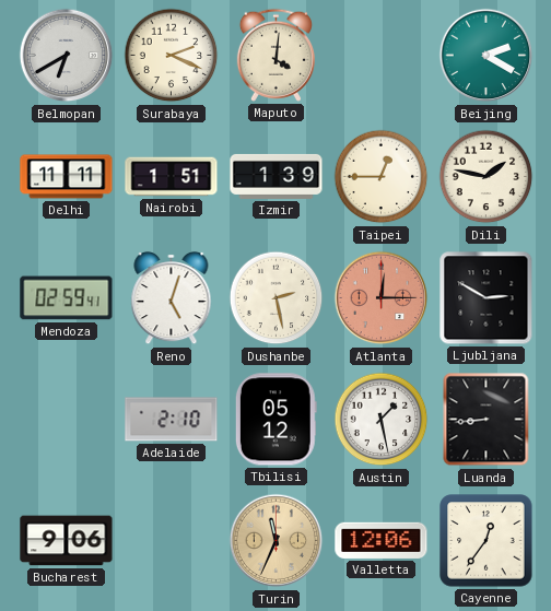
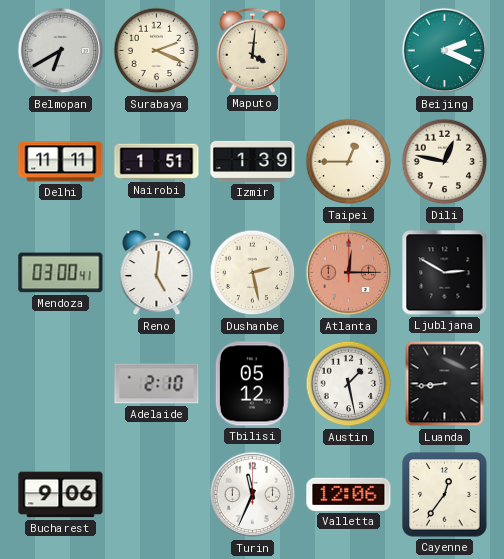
Beijing: 2:20 -> 2:19 (445, 51)
Dili: 1:47 -> 12:47 (445, 162)
Mendoza: 02:59 -> 03:00 (61, 273)
Reno: 5:03 -> 5:01 (157, 273)
Turin dial: champagne -> white (253, 495)
